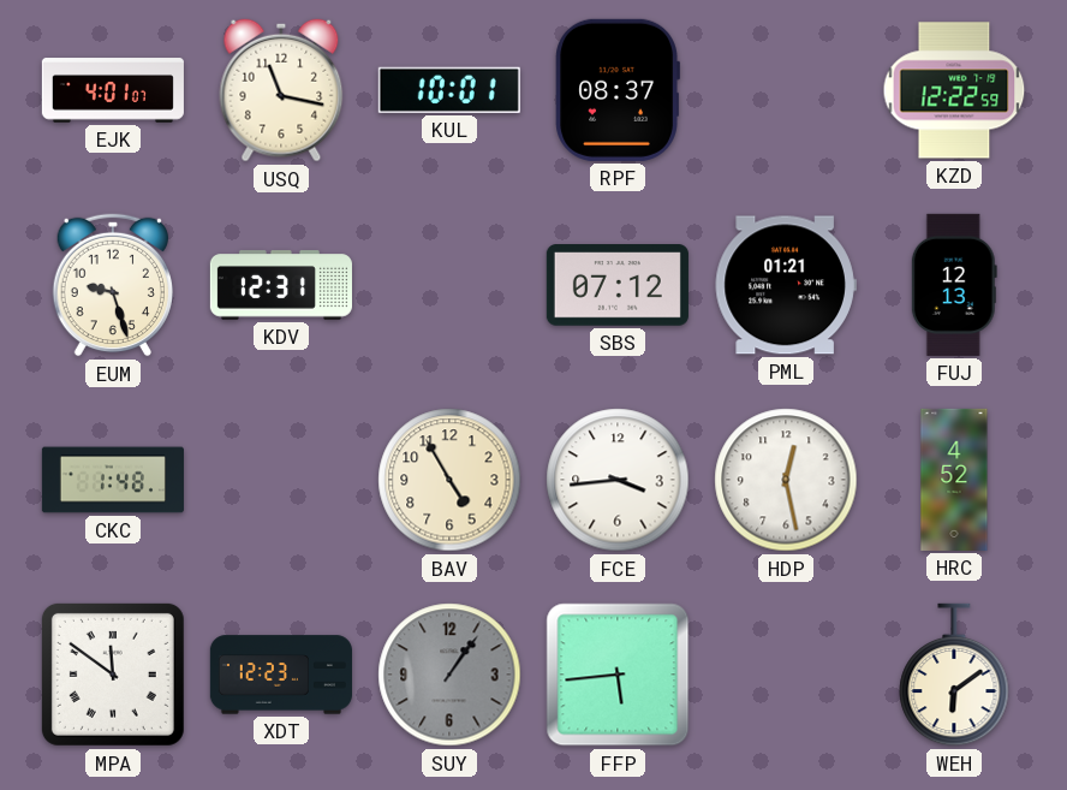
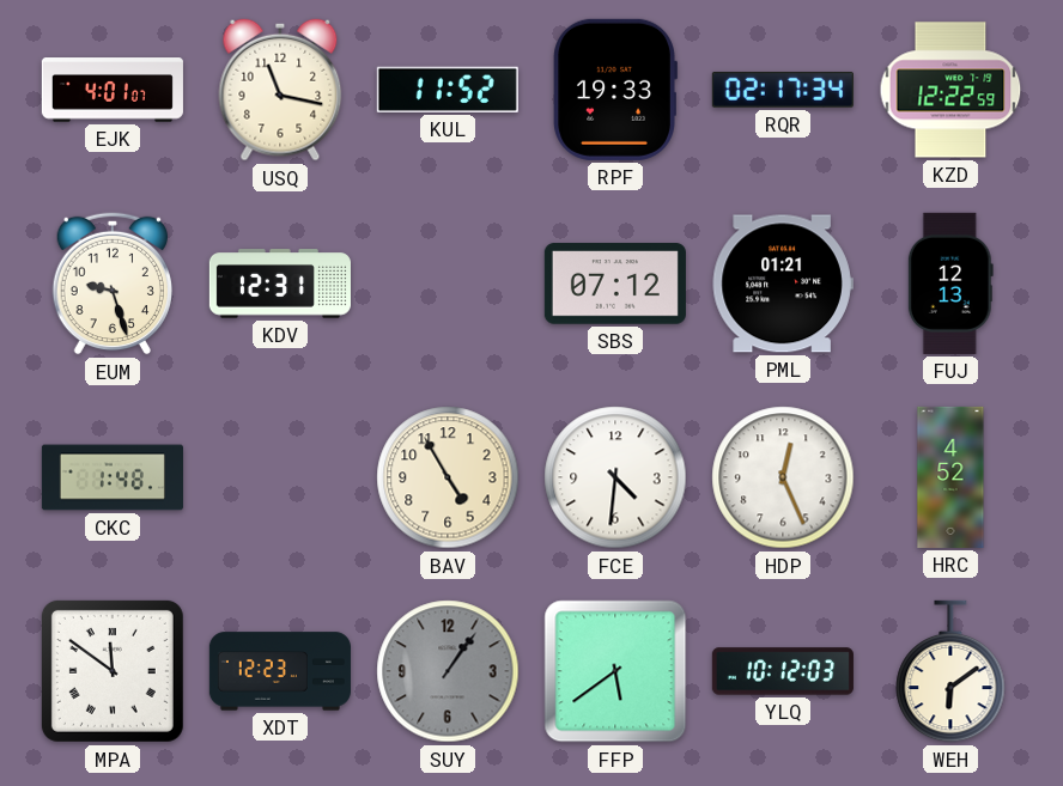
KUL: 10:01 -> 11:52 (448, 90)
RPF: 08:37 -> 19:33 (615, 90)
RQR: none -> 02:17 (783, 90)
FCE: 3:44 -> 4:31 (615, 477)
HDP: 12:28 -> 12:26 (783, 477)
FFP: 5:44 -> 5:39 (615, 671)
YLQ: none -> 10:12 (783, 671)
